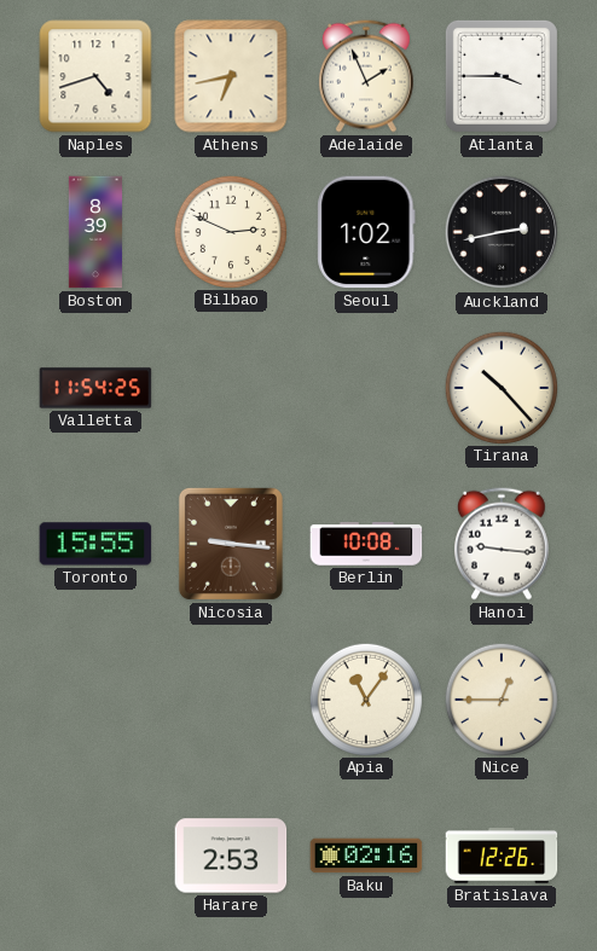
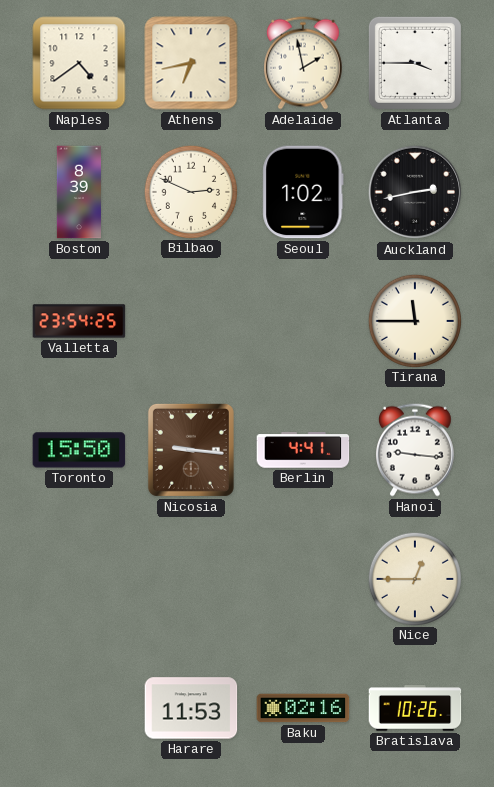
Naples: 4:42 -> 4:39 (79, 63)
Adelaide: 1:56 -> 1:58 (304, 63)
Valletta: 11:54 -> 23:54 (79, 321)
Tirana: 10:23 -> 11:45 (414, 320)
Toronto: 15:55 -> 15:50 (79, 450)
Berlin: 10:08 -> 4:41 (303, 450)
Apia: 11:06 -> none (365, 698)
Harare: 2:53 -> 11:53 (191, 708)
Bratislava: 12:26 -> 10:26 (415, 708)
